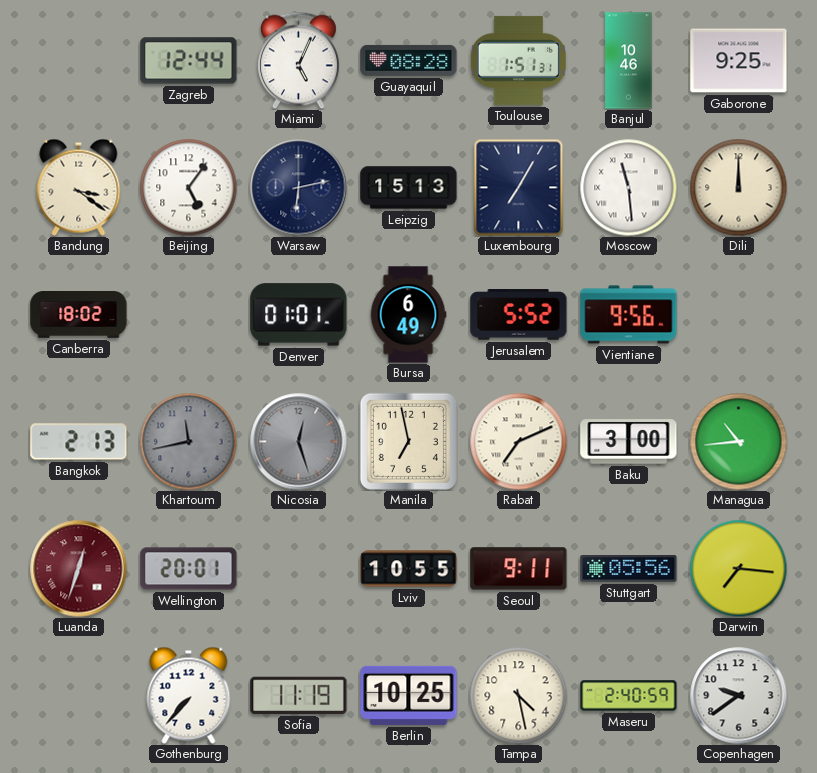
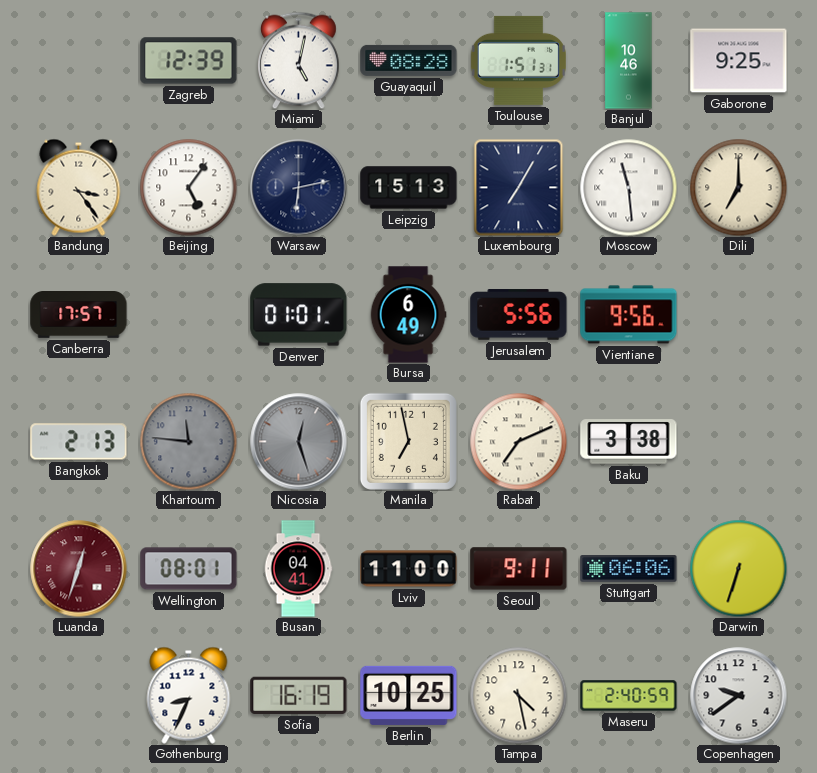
Zagreb: 12:44 -> 12:39 (189, 61)
Miami: 5:04 -> 5:02 (299, 60)
Bandung: 3:21 -> 3:24 (79, 187)
Dili: 12:00 -> 7:00 (738, 187)
Canberra: 18:02 -> 17:57 (79, 315)
Jerusalem: 5:52 -> 5:56 (519, 315)
Khartoum: 11:43 -> 11:46 (188, 441)
Baku: 3:00 -> 3:38 (629, 442)
Managua: 10:44 -> none (738, 441)
Wellington: 20:01 -> 08:01 (189, 569)
Busan: none -> 04:41 (298, 569)
Lviv: 10:55 -> 11:00 (409, 569)
Stuttgart: 05:56 -> 06:06 (629, 569)
Darwin: 7:16 -> 6:33 (738, 568)
Gothenburg: 7:37 -> 8:34 (189, 695)
Sofia: 11:19 -> 16:19 (299, 695)
